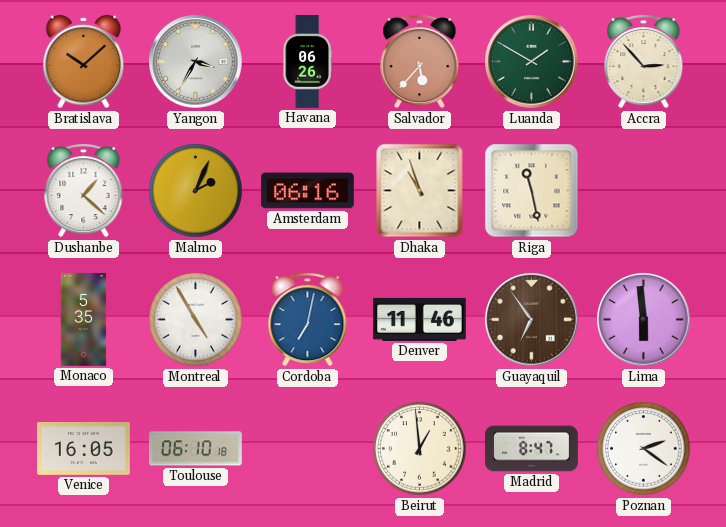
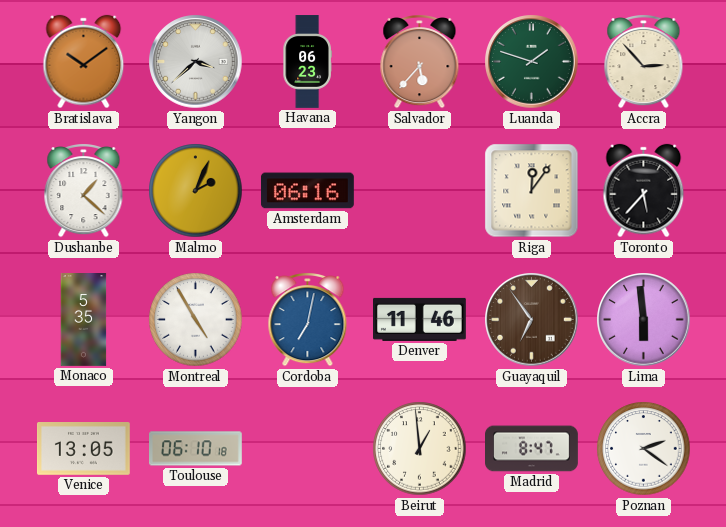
Bratislava: 10:08 -> 10:09 (84, 62)
Yangon: 3:35 -> 3:38 (196, 62)
Havana: 06:26 -> 06:23 (307, 62)
Luanda: 1:50 -> 1:48 (532, 62)
Dhaka: 10:57 -> none (420, 191)
Riga: 11:28 -> 12:06 (532, 191)
Toronto: none -> 5:37 (644, 191)
Venice: 16:05 -> 13:05 (84, 449)
